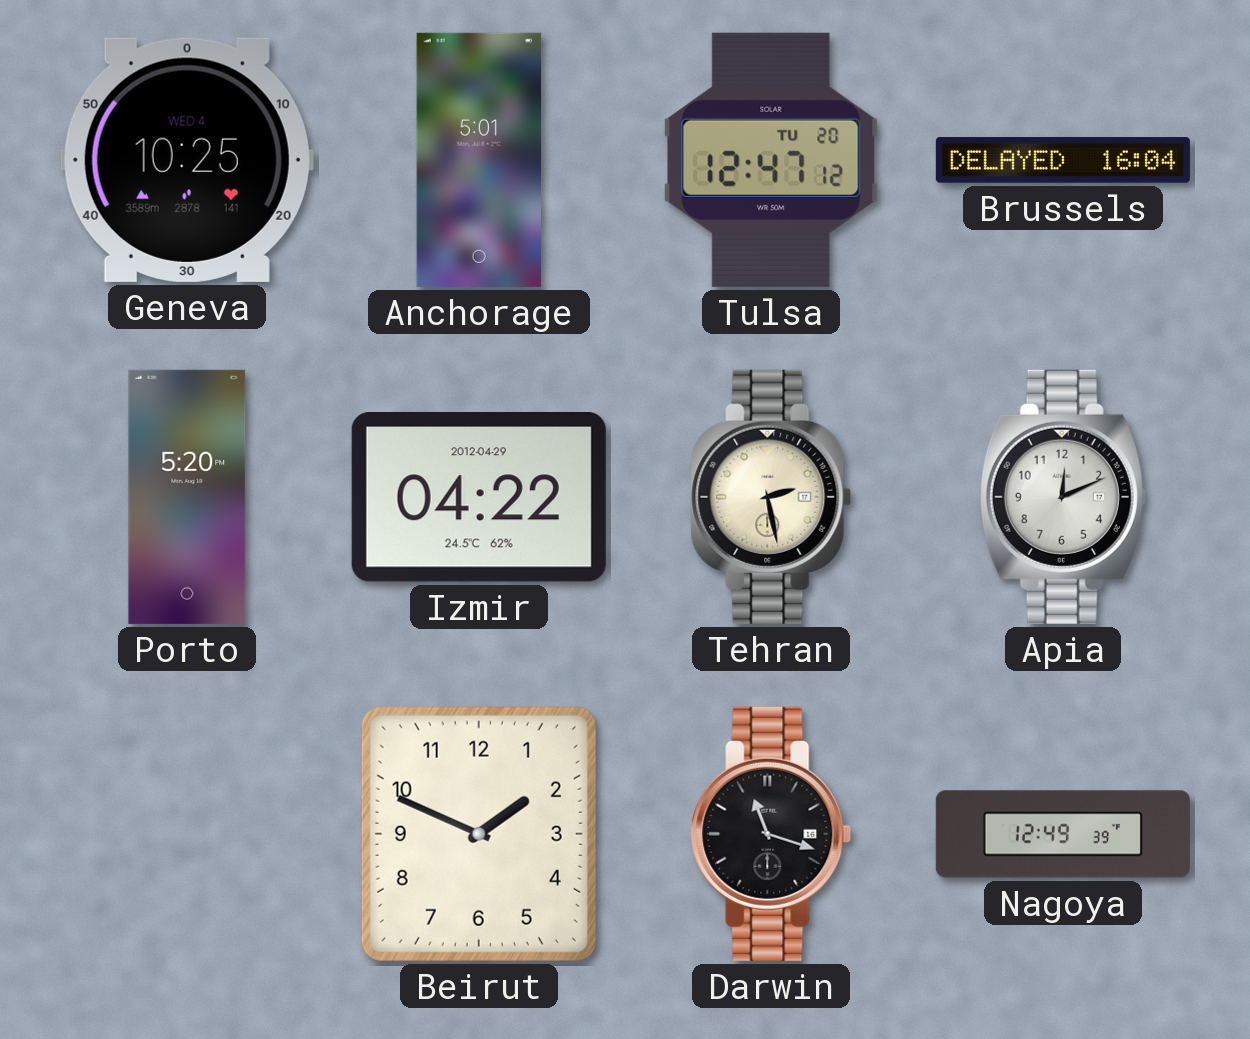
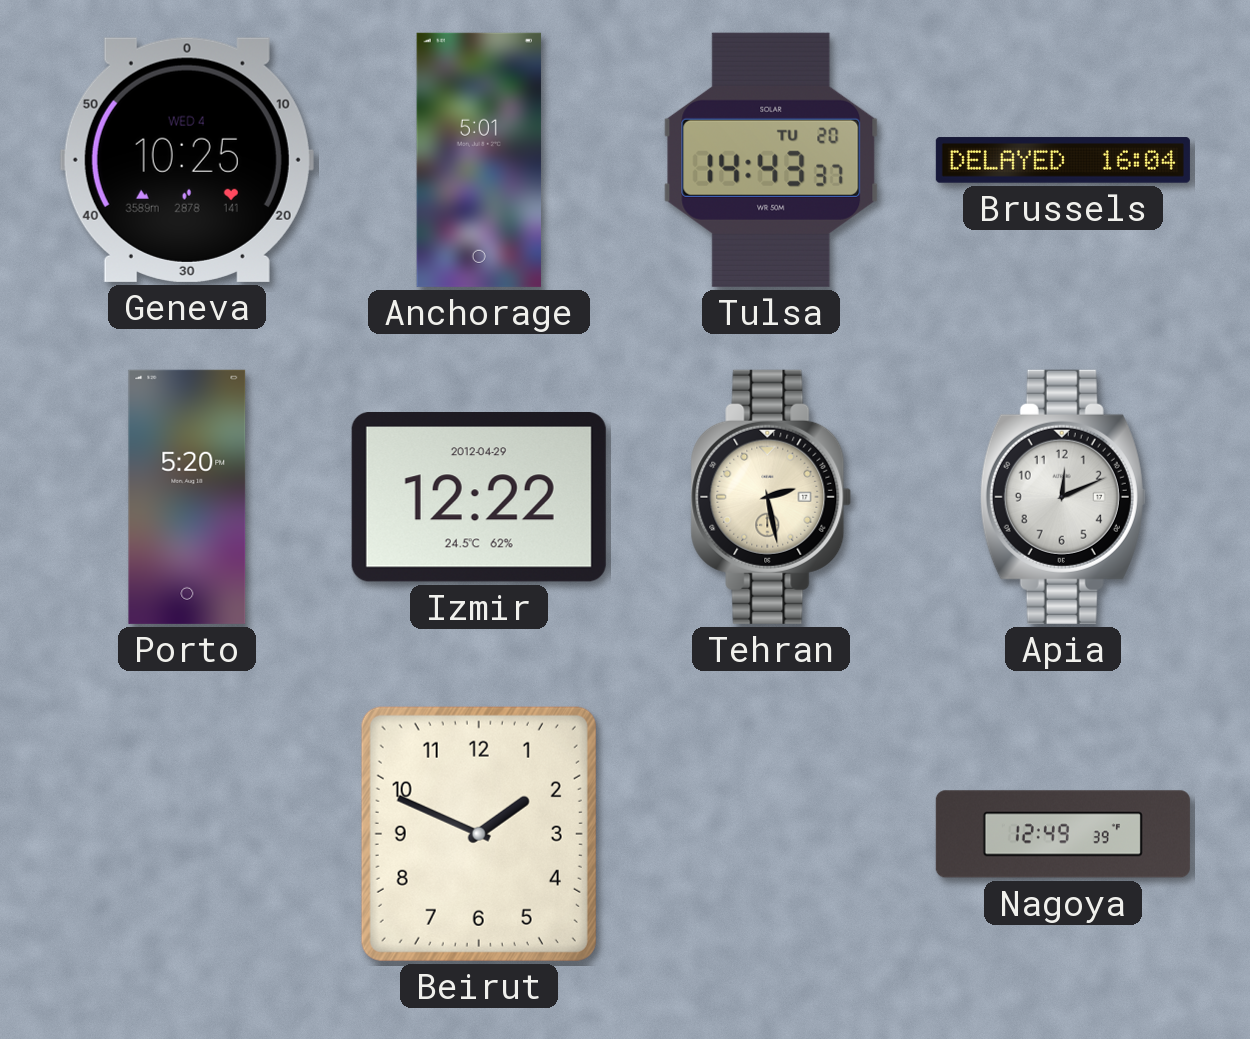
Tulsa: 12:47 -> 14:43 (771, 160)
Izmir: 04:22 -> 12:22 (479, 498)
Darwin: 11:18 -> none (771, 834)
